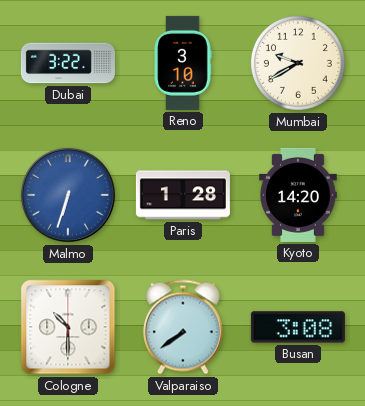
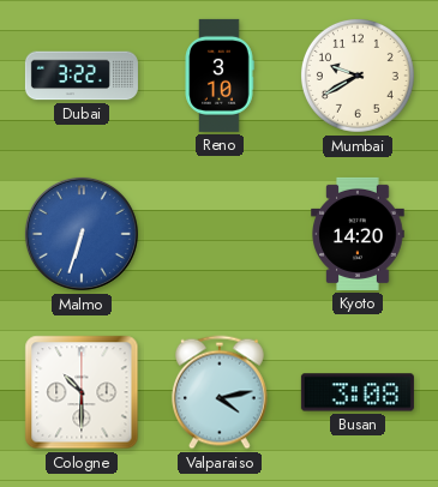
Paris: 1:28 -> none (183, 195)
Valparaiso: 7:39 -> 4:13 (220, 392)
